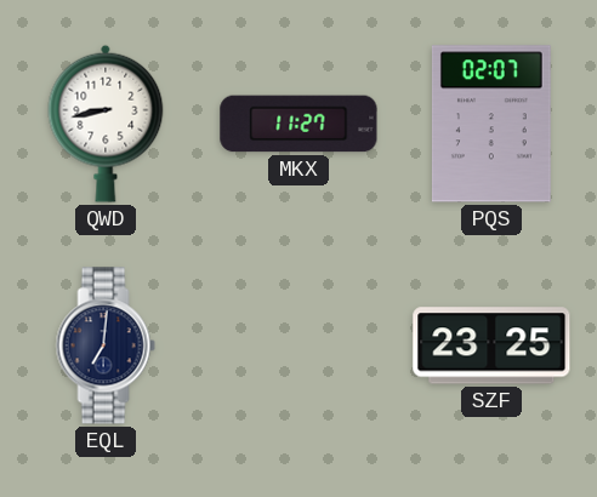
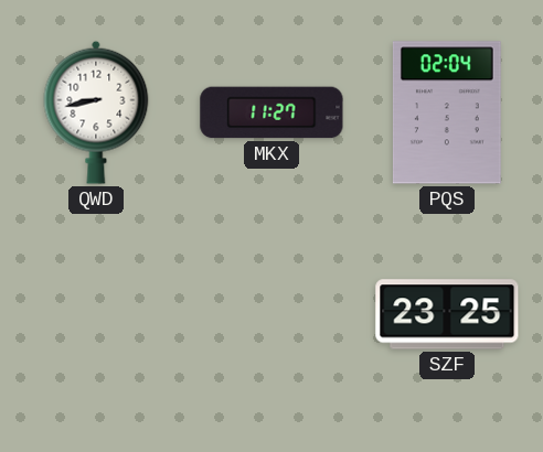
PQS: 02:07 -> 02:04 (447, 112)
EQL: 7:01 -> none (106, 345)
